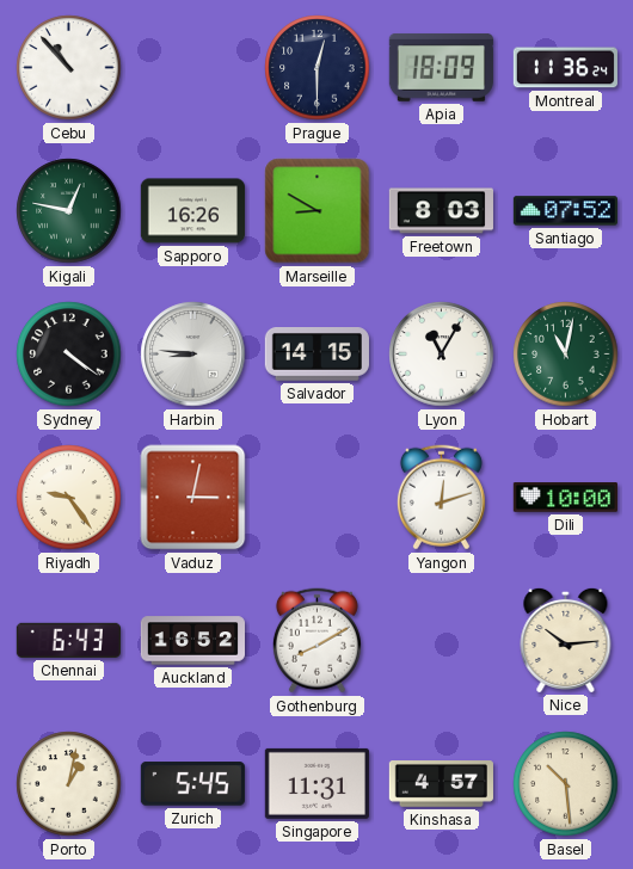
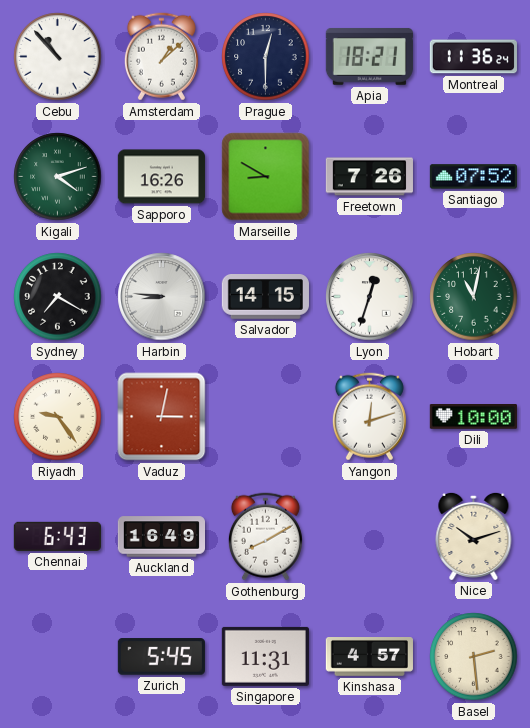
Amsterdam: none -> 1:08 (161, 57)
Apia: 18:09 -> 18:21 (369, 56)
Kigali: 12:47 -> 4:12 (58, 177)
Freetown: 8:03 -> 7:26 (369, 177)
Sydney: 4:21 -> 7:20 (58, 297)
Lyon: 11:05 -> 12:33 (370, 297)
Auckland: 16:52 -> 16:49 (161, 537)
Nice: 10:14 -> 10:12 (474, 536)
Porto: 1:02 -> none (69, 784)
Basel: 10:29 -> 2:29 (474, 657)
